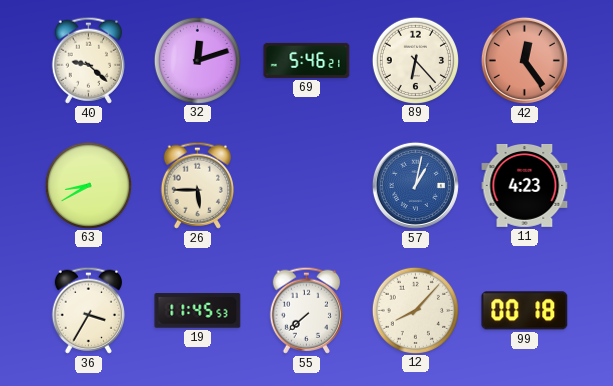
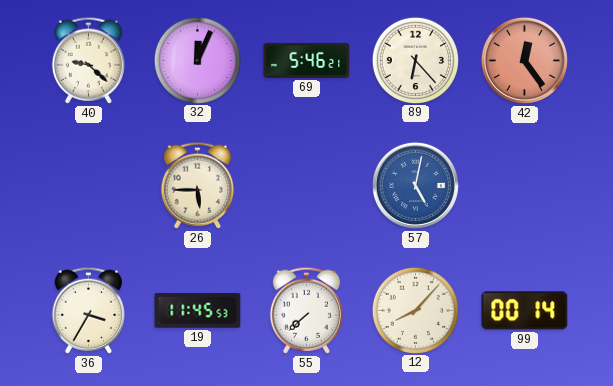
32: 12:12 -> 12:04 (197, 60)
63: 8:40 -> none (88, 185)
57: 1:02 -> 5:02 (415, 185)
11: 4:23 -> none (525, 186)
99: 00:18 -> 00:14 (525, 311)
